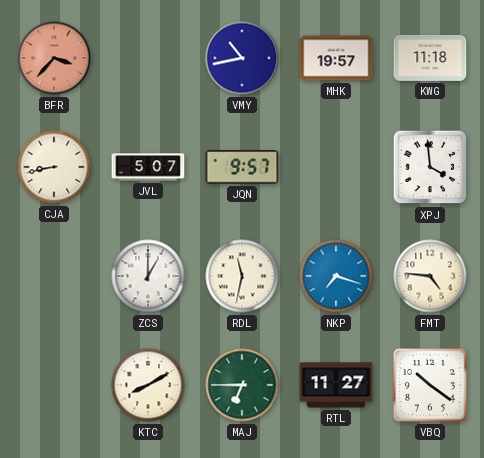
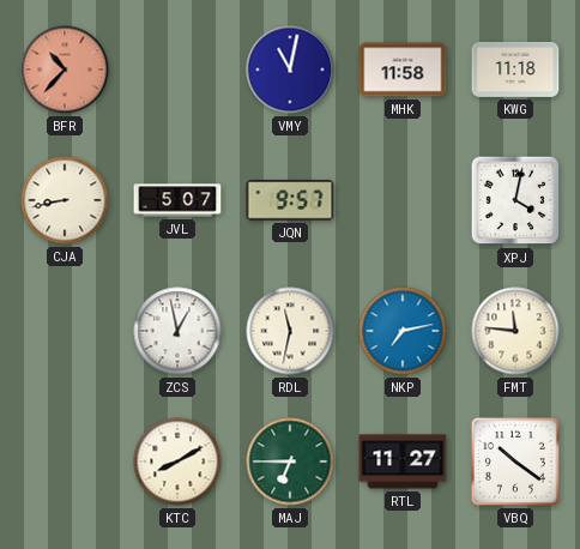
BFR: 3:37 -> 10:37 (65, 70)
VMY: 10:43 -> 11:02 (290, 70)
MHK: 19:57 -> 11:58 (403, 70)
XPJ: 3:59 -> 4:02 (515, 200)
ZCS: 1:00 -> 12:58 (177, 331)
NKP: 7:18 -> 7:13 (403, 331)
FMT: 4:46 -> 11:46 (515, 331)
